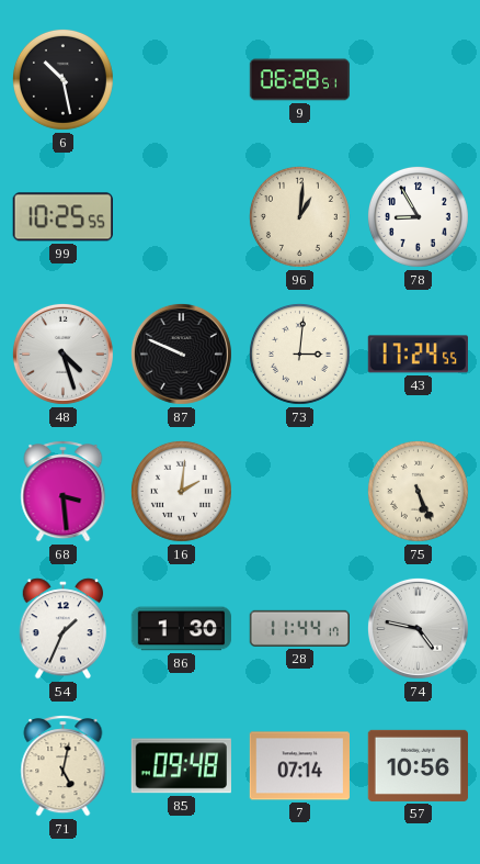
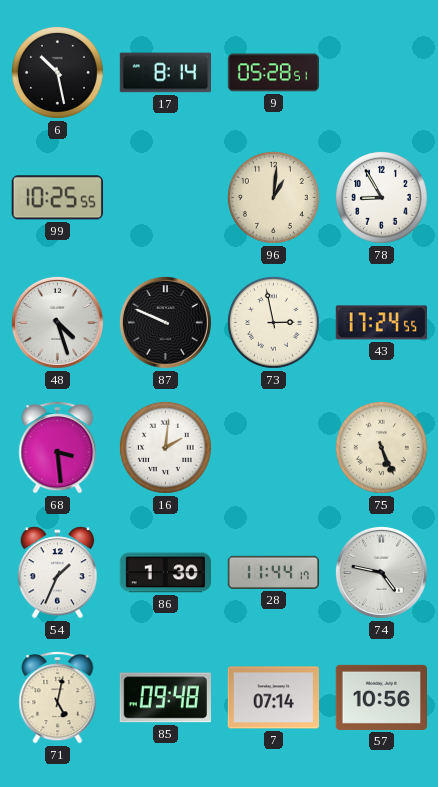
17: none -> 8:14 (166, 73)
9: 06:28 -> 05:28 (274, 73)
73: 3:01 -> 2:58 (273, 322)
